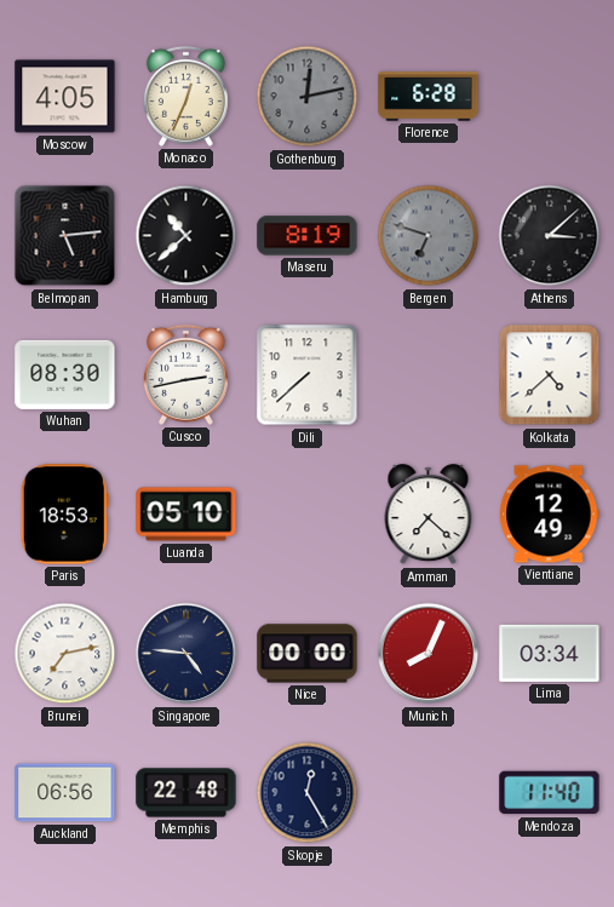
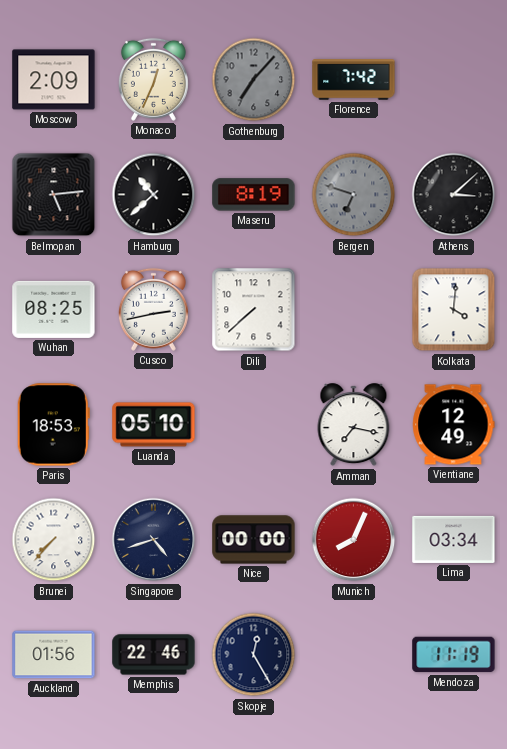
Moscow: 4:05 -> 2:09 (54, 80)
Gothenburg: 12:13 -> 7:07 (254, 80)
Florence: 6:28 -> 7:42 (354, 80)
Wuhan: 08:30 -> 08:25 (54, 309)
Kolkata: 4:38 -> 4:01 (454, 310)
Amman: 7:22 -> 7:17 (354, 425)
Brunei: 7:13 -> 7:37 (54, 540)
Singapore: 4:46 -> 4:42 (154, 540)
Auckland: 06:56 -> 01:56 (54, 655)
Memphis: 22:48 -> 22:46 (154, 655)
Mendoza: 11:40 -> 11:19 (454, 655)
